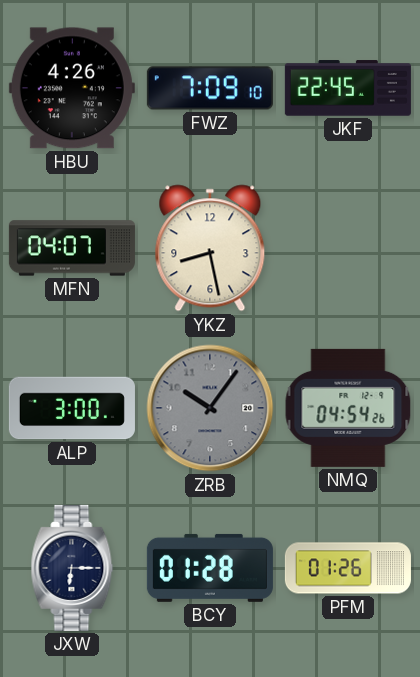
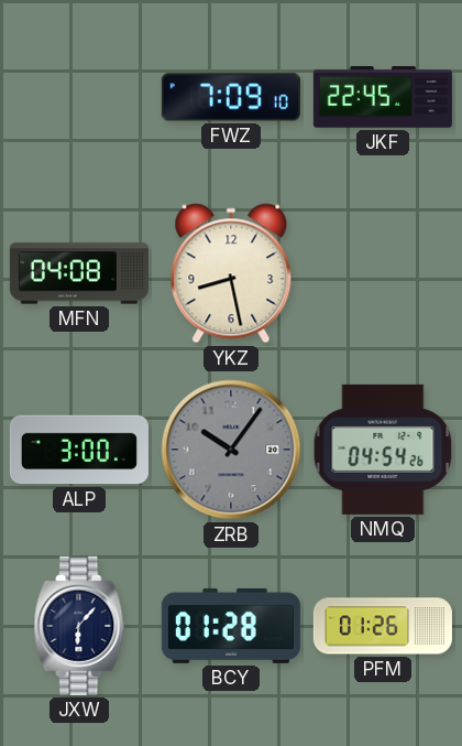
HBU: 4:26 -> none (72, 88)
MFN: 04:07 -> 04:08 (79, 273)
JXW: 6:15 -> 6:07 (79, 626)
